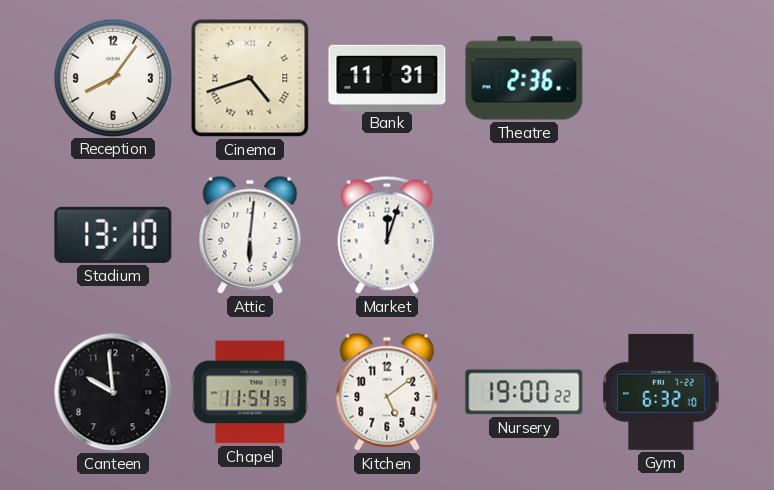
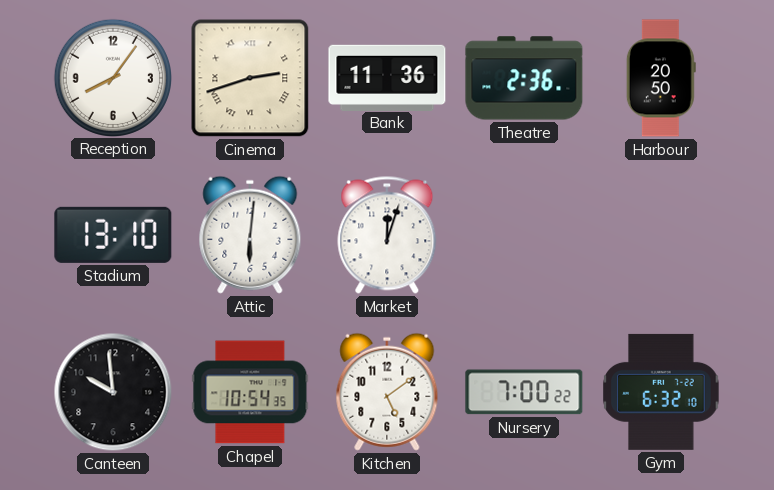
Cinema: 4:42 -> 2:42 (250, 78)
Bank: 11:31 -> 11:36 (387, 77)
Harbour: none -> 20:50 (661, 78)
Chapel: 11:54 -> 10:54 (250, 392)
Nursery: 19:00 -> 7:00 (524, 392)
